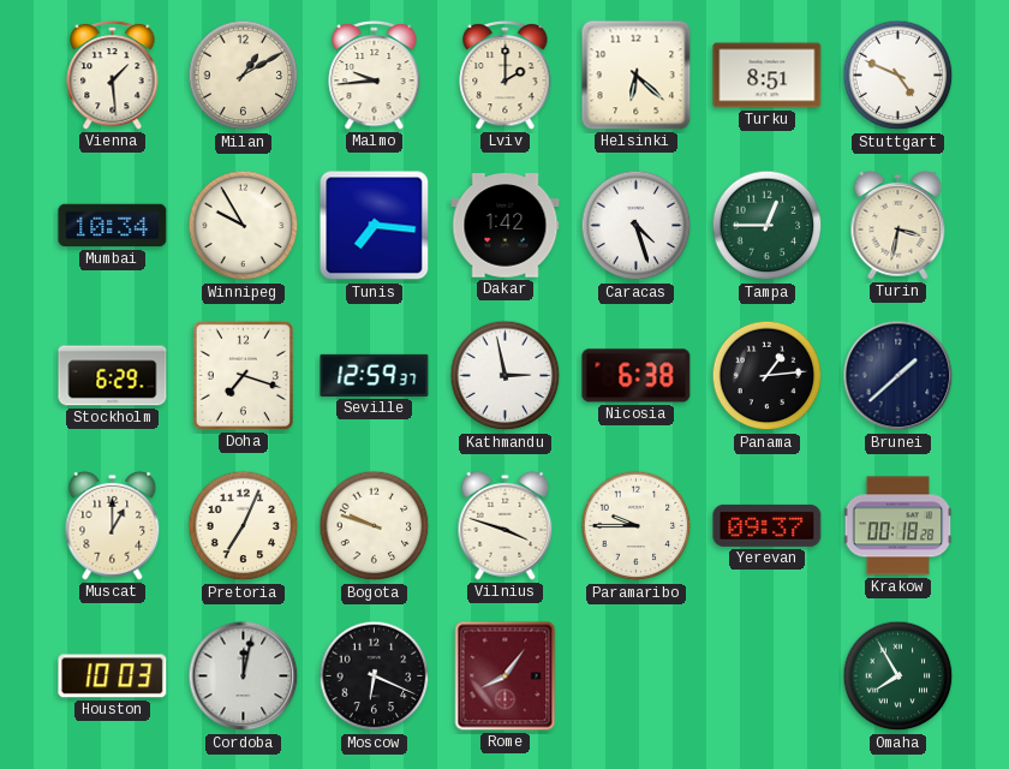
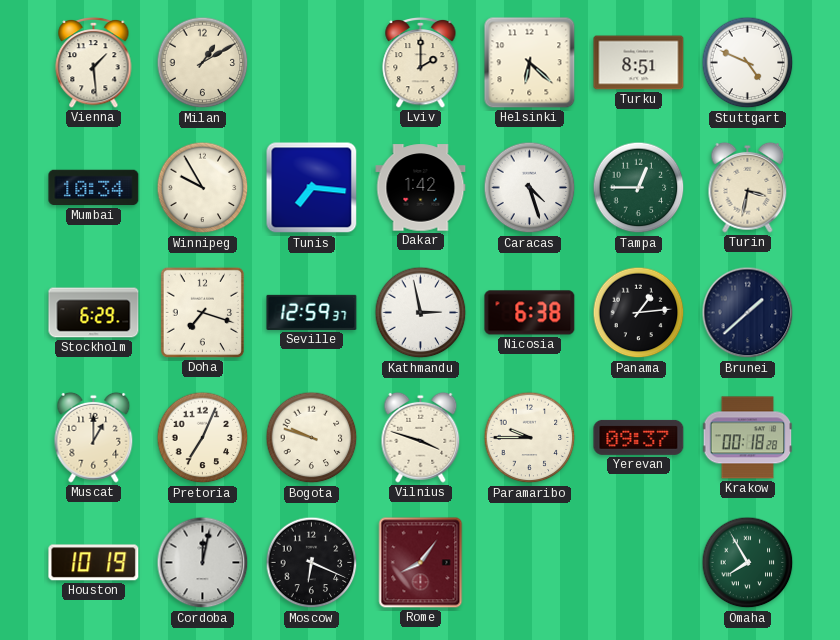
Malmo: 9:44 -> none (375, 74)
Houston: 10:03 -> 10:19 (94, 563)
